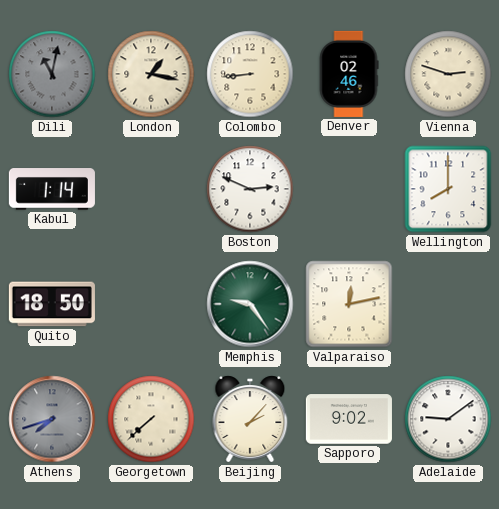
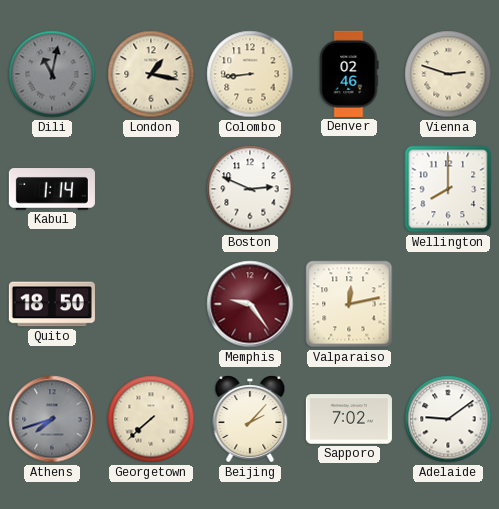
Memphis dial: green -> burgundy (250, 304)
Sapporo: 9:02 -> 7:02 (349, 419)
